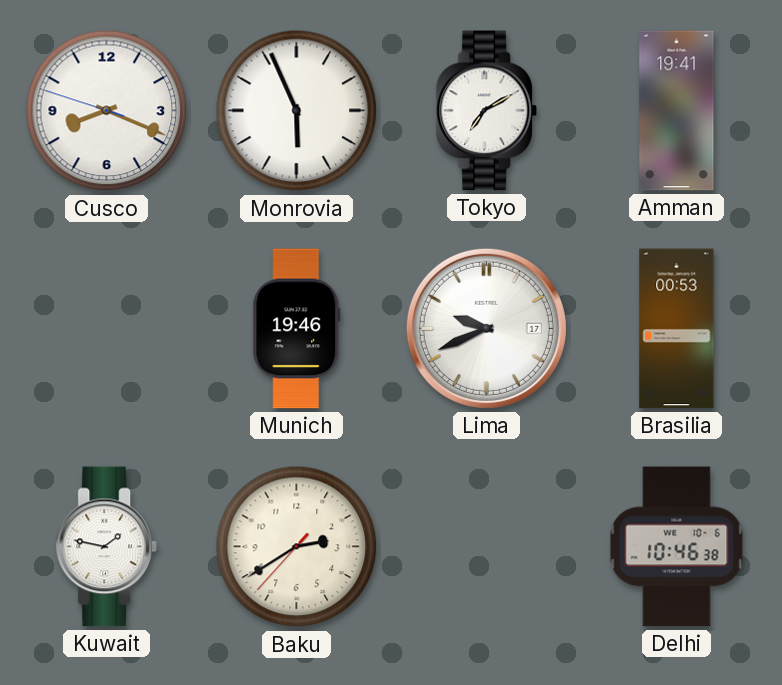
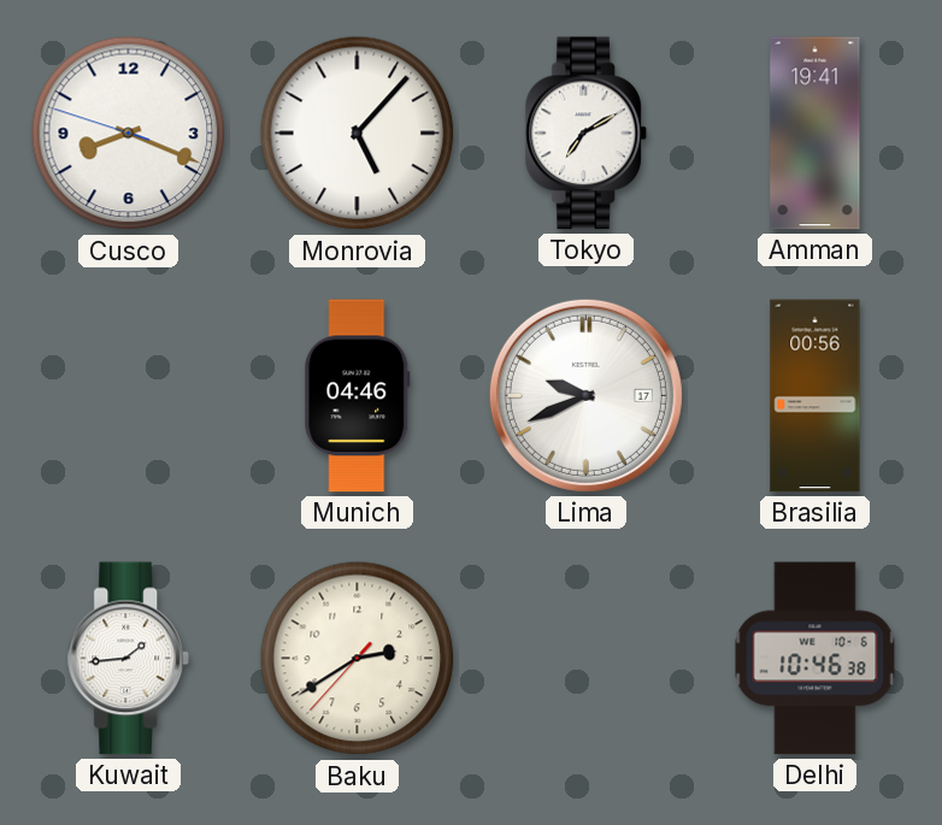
Monrovia: 5:56 -> 5:07 (358, 134)
Munich: 19:46 -> 04:46 (358, 396)
Brasilia: 00:53 -> 00:56 (816, 396)
Kuwait: 1:47 -> 1:44 (129, 659)
